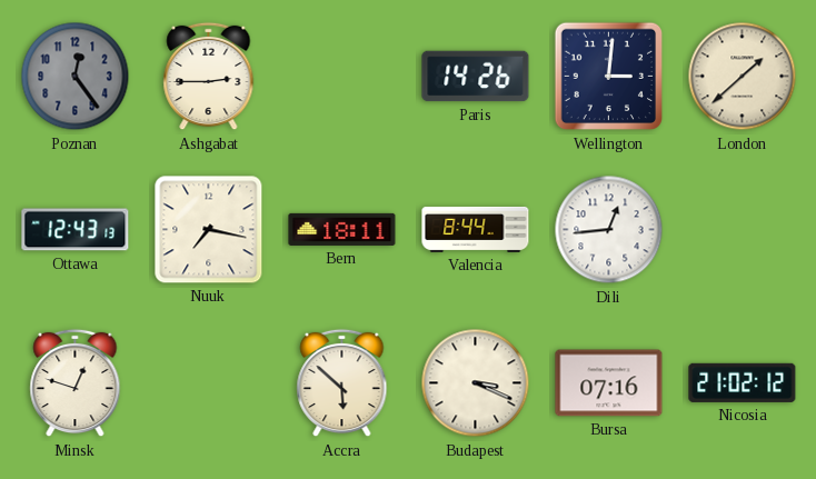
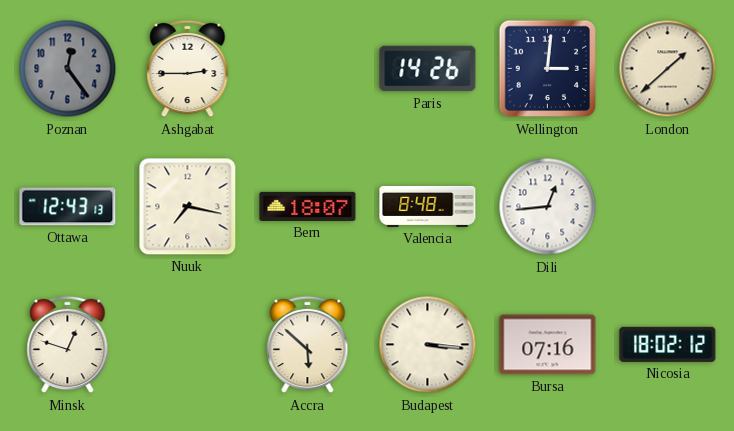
Bern: 18:11 -> 18:07 (308, 206)
Valencia: 8:44 -> 8:48 (428, 206)
Budapest: 3:19 -> 3:16 (428, 345)
Nicosia: 21:02 -> 18:02 (668, 344)
